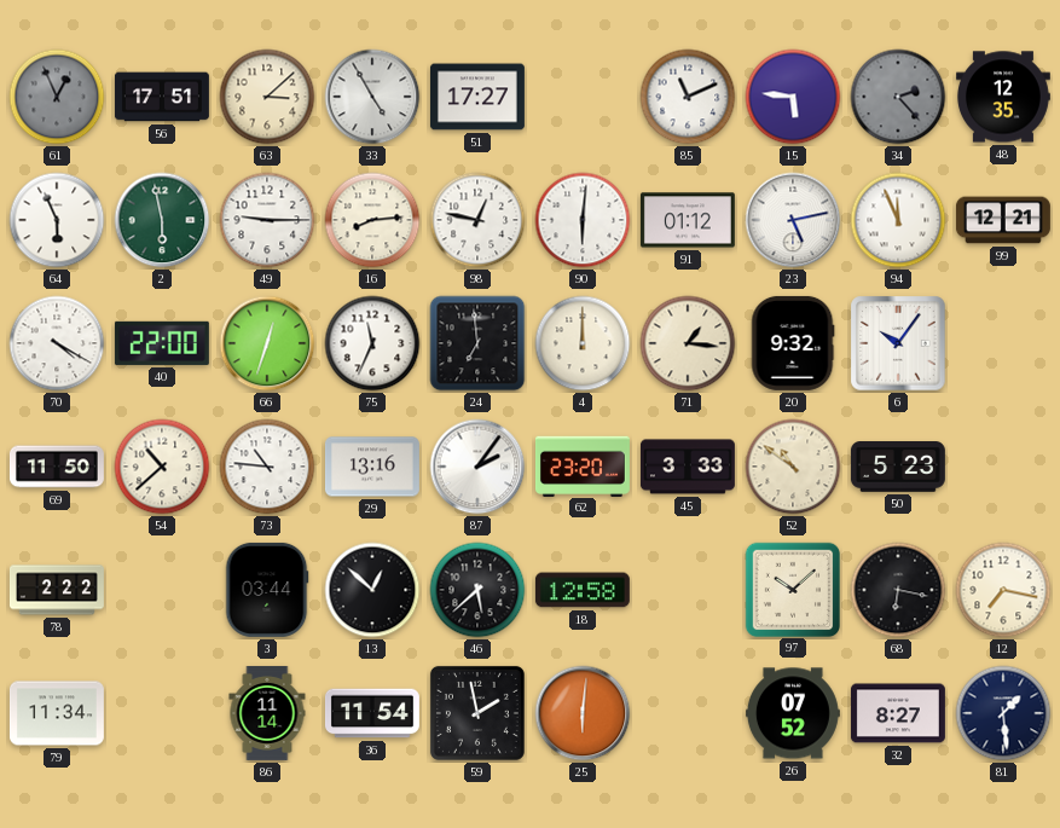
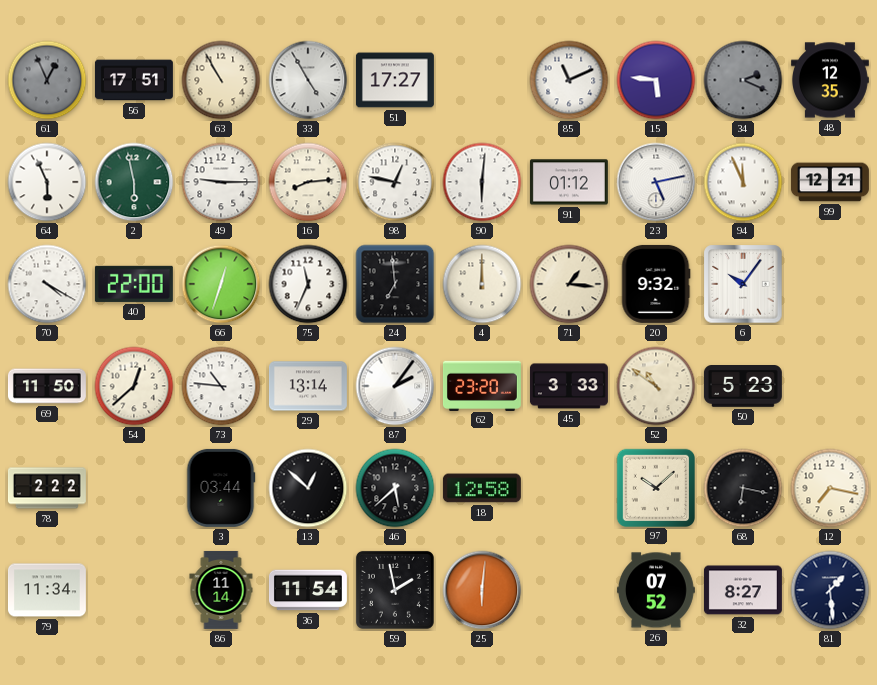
63: 3:08 -> 10:55 (221, 80)
34: 2:23 -> 2:19 (743, 80)
54: 10:38 -> 12:38 (134, 386)
29: 13:16 -> 13:14 (308, 386)
